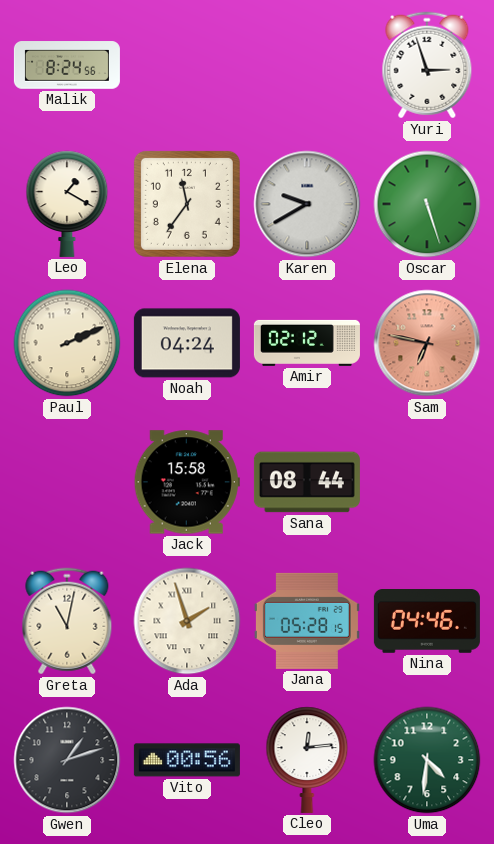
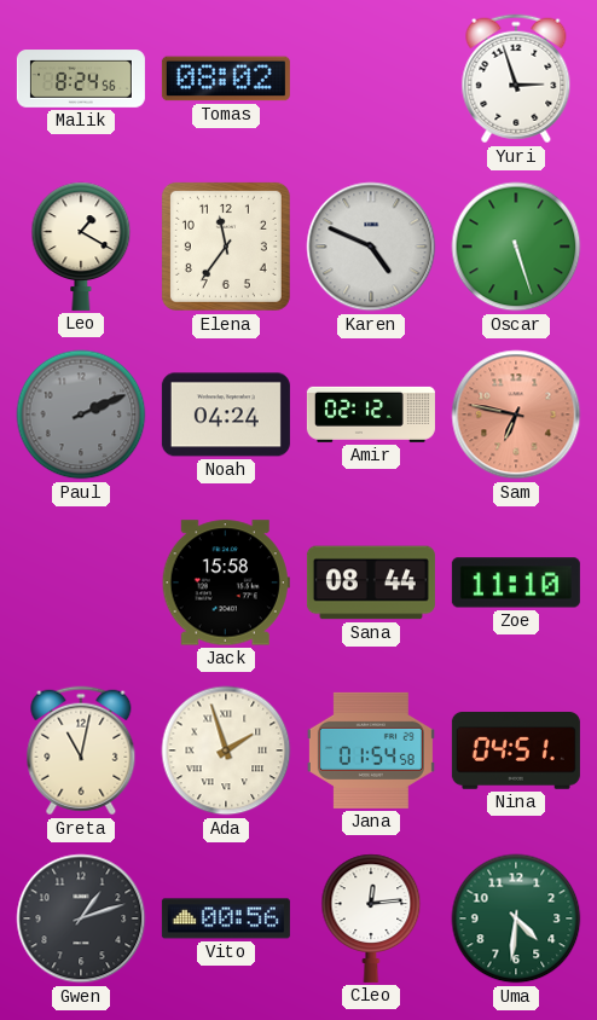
Tomas: none -> 08:02 (226, 79)
Karen: 9:40 -> 4:49 (371, 247)
Paul dial: cream -> grey (81, 415)
Zoe: none -> 11:10 (516, 583)
Jana: 05:28 -> 01:54 (371, 750)
Nina: 04:46 -> 04:51 (516, 752)
